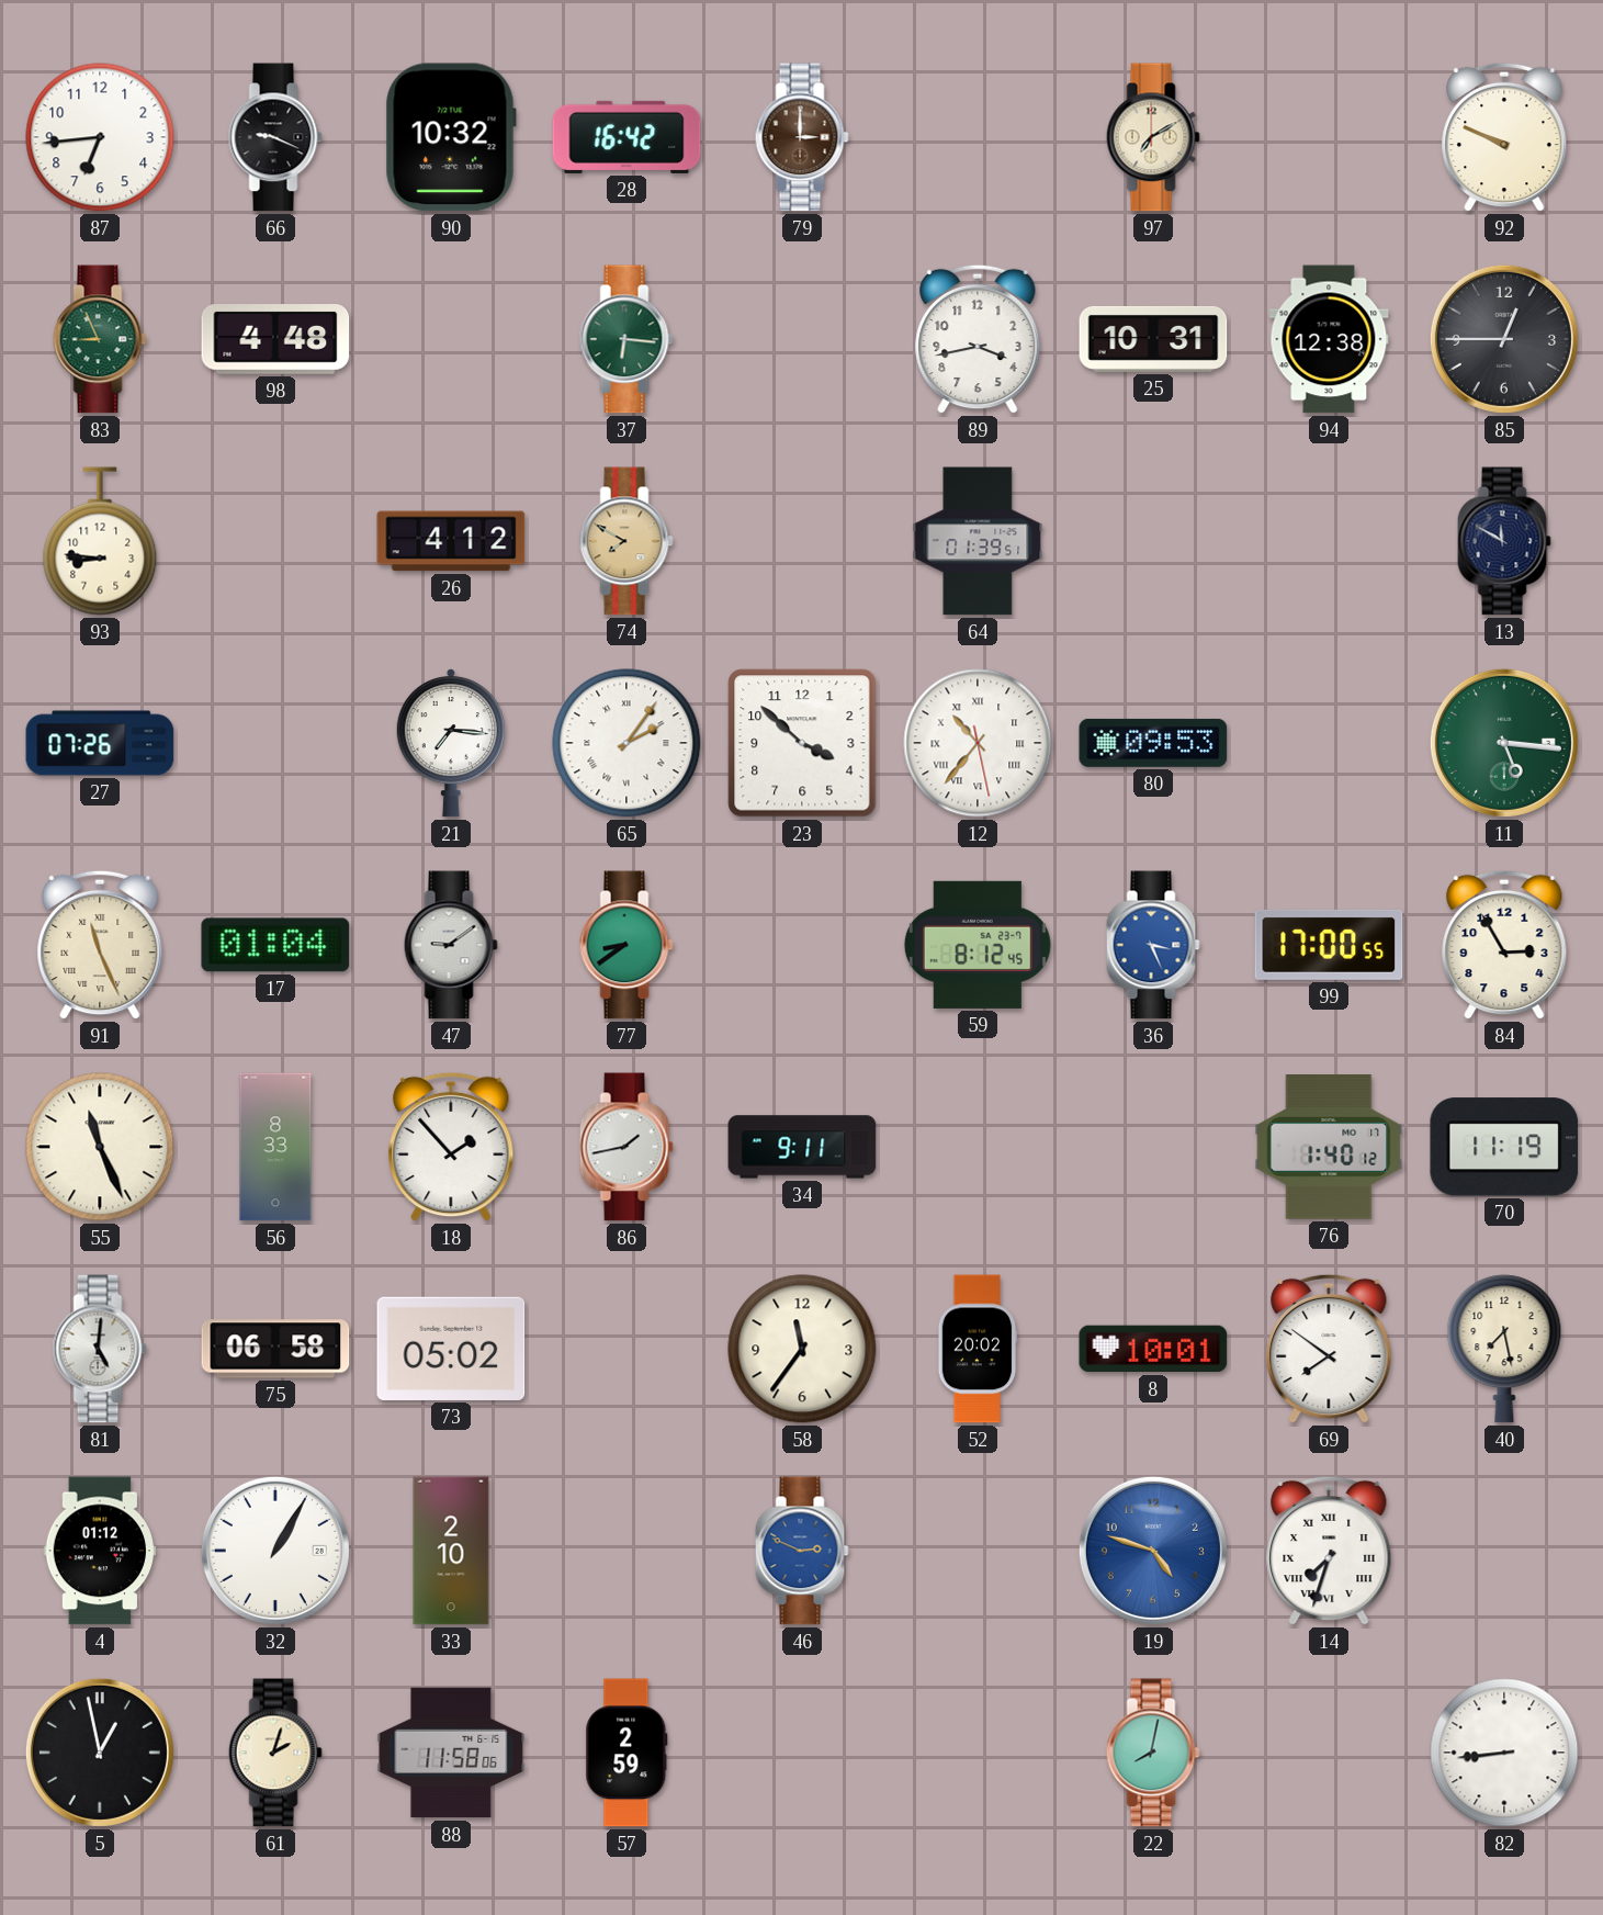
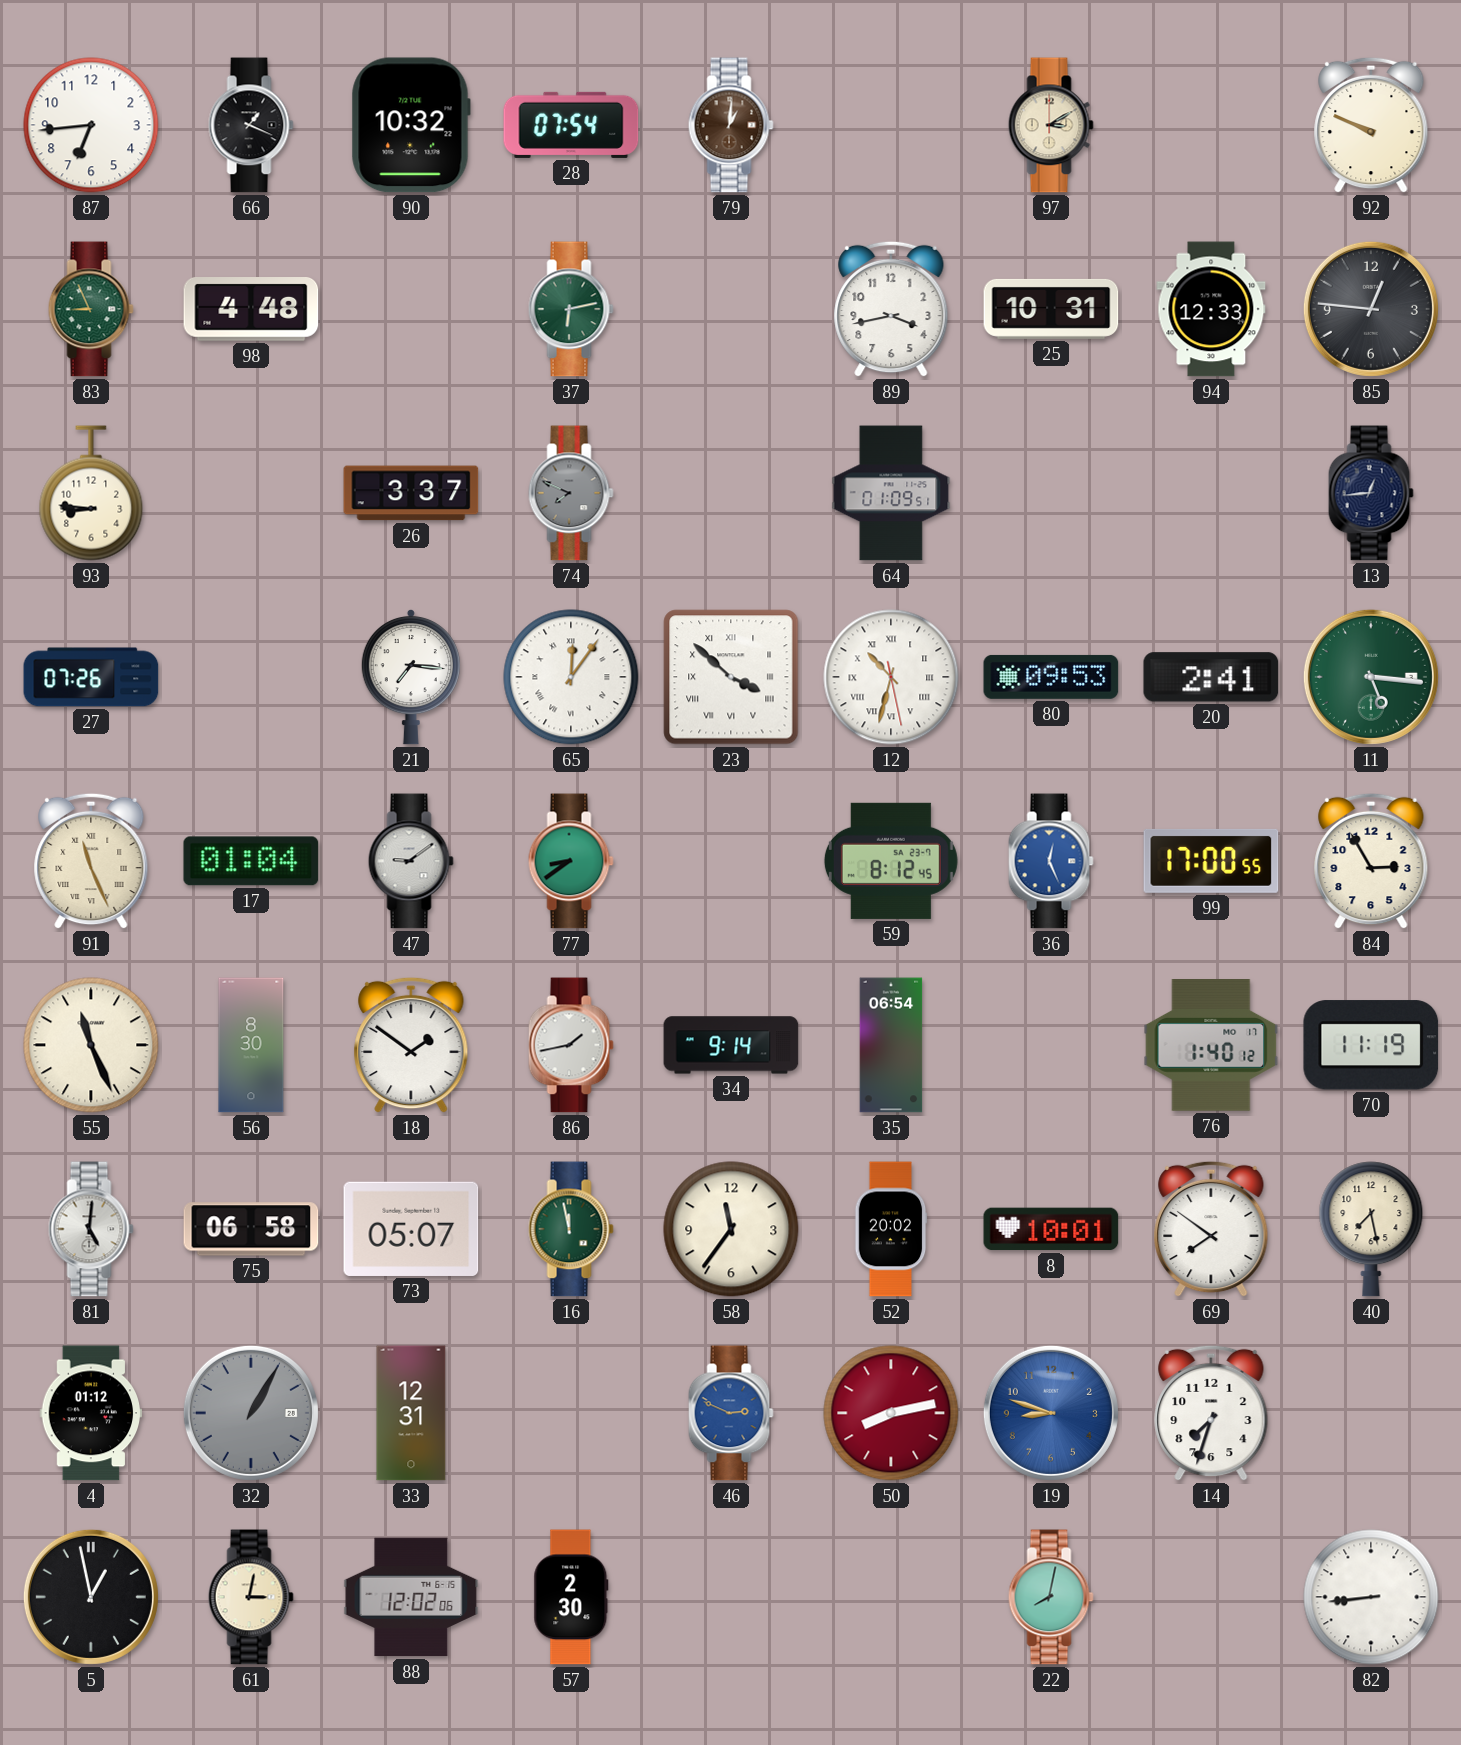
66: 9:19 -> 1:19 (251, 125)
28: 16:42 -> 07:54 (571, 125)
79: 3:00 -> 1:01 (731, 125)
97: 7:10 -> 3:10 (1051, 125)
37: 6:16 -> 6:13 (571, 309)
94: 12:38 -> 12:33 (1211, 309)
85: 12:45 -> 12:46 (1371, 309)
26: 4:12 -> 3:37 (411, 493)
74: 7:50 -> 7:49 (571, 493)
74 dial: champagne -> grey (571, 493)
64: 01:39 -> 01:09 (891, 493)
13: 11:50 -> 12:44 (1371, 493)
65: 2:06 -> 12:06 (571, 677)
23 numerals: Arabic -> Roman (731, 677)
12: 10:36 -> 10:32 (891, 677)
20: none -> 2:41 (1211, 677)
36: 3:26 -> 12:26 (1051, 861)
56: 8:33 -> 8:30 (251, 1045)
18: 1:53 -> 1:51 (411, 1045)
34: 9:11 -> 9:14 (731, 1045)
35: none -> 06:54 (891, 1045)
73: 05:02 -> 05:07 (411, 1229)
16: none -> 11:58 (571, 1229)
32 dial: white -> grey (251, 1413)
33: 2:10 -> 12:31 (411, 1413)
50: none -> 8:13 (891, 1413)
19: 4:48 -> 8:48 (1051, 1413)
14 numerals: Roman -> Arabic (1211, 1413)
61: 2:03 -> 3:02 (251, 1597)
88: 11:58 -> 12:02 (411, 1597)
57: 2:59 -> 2:30 (571, 1597)
